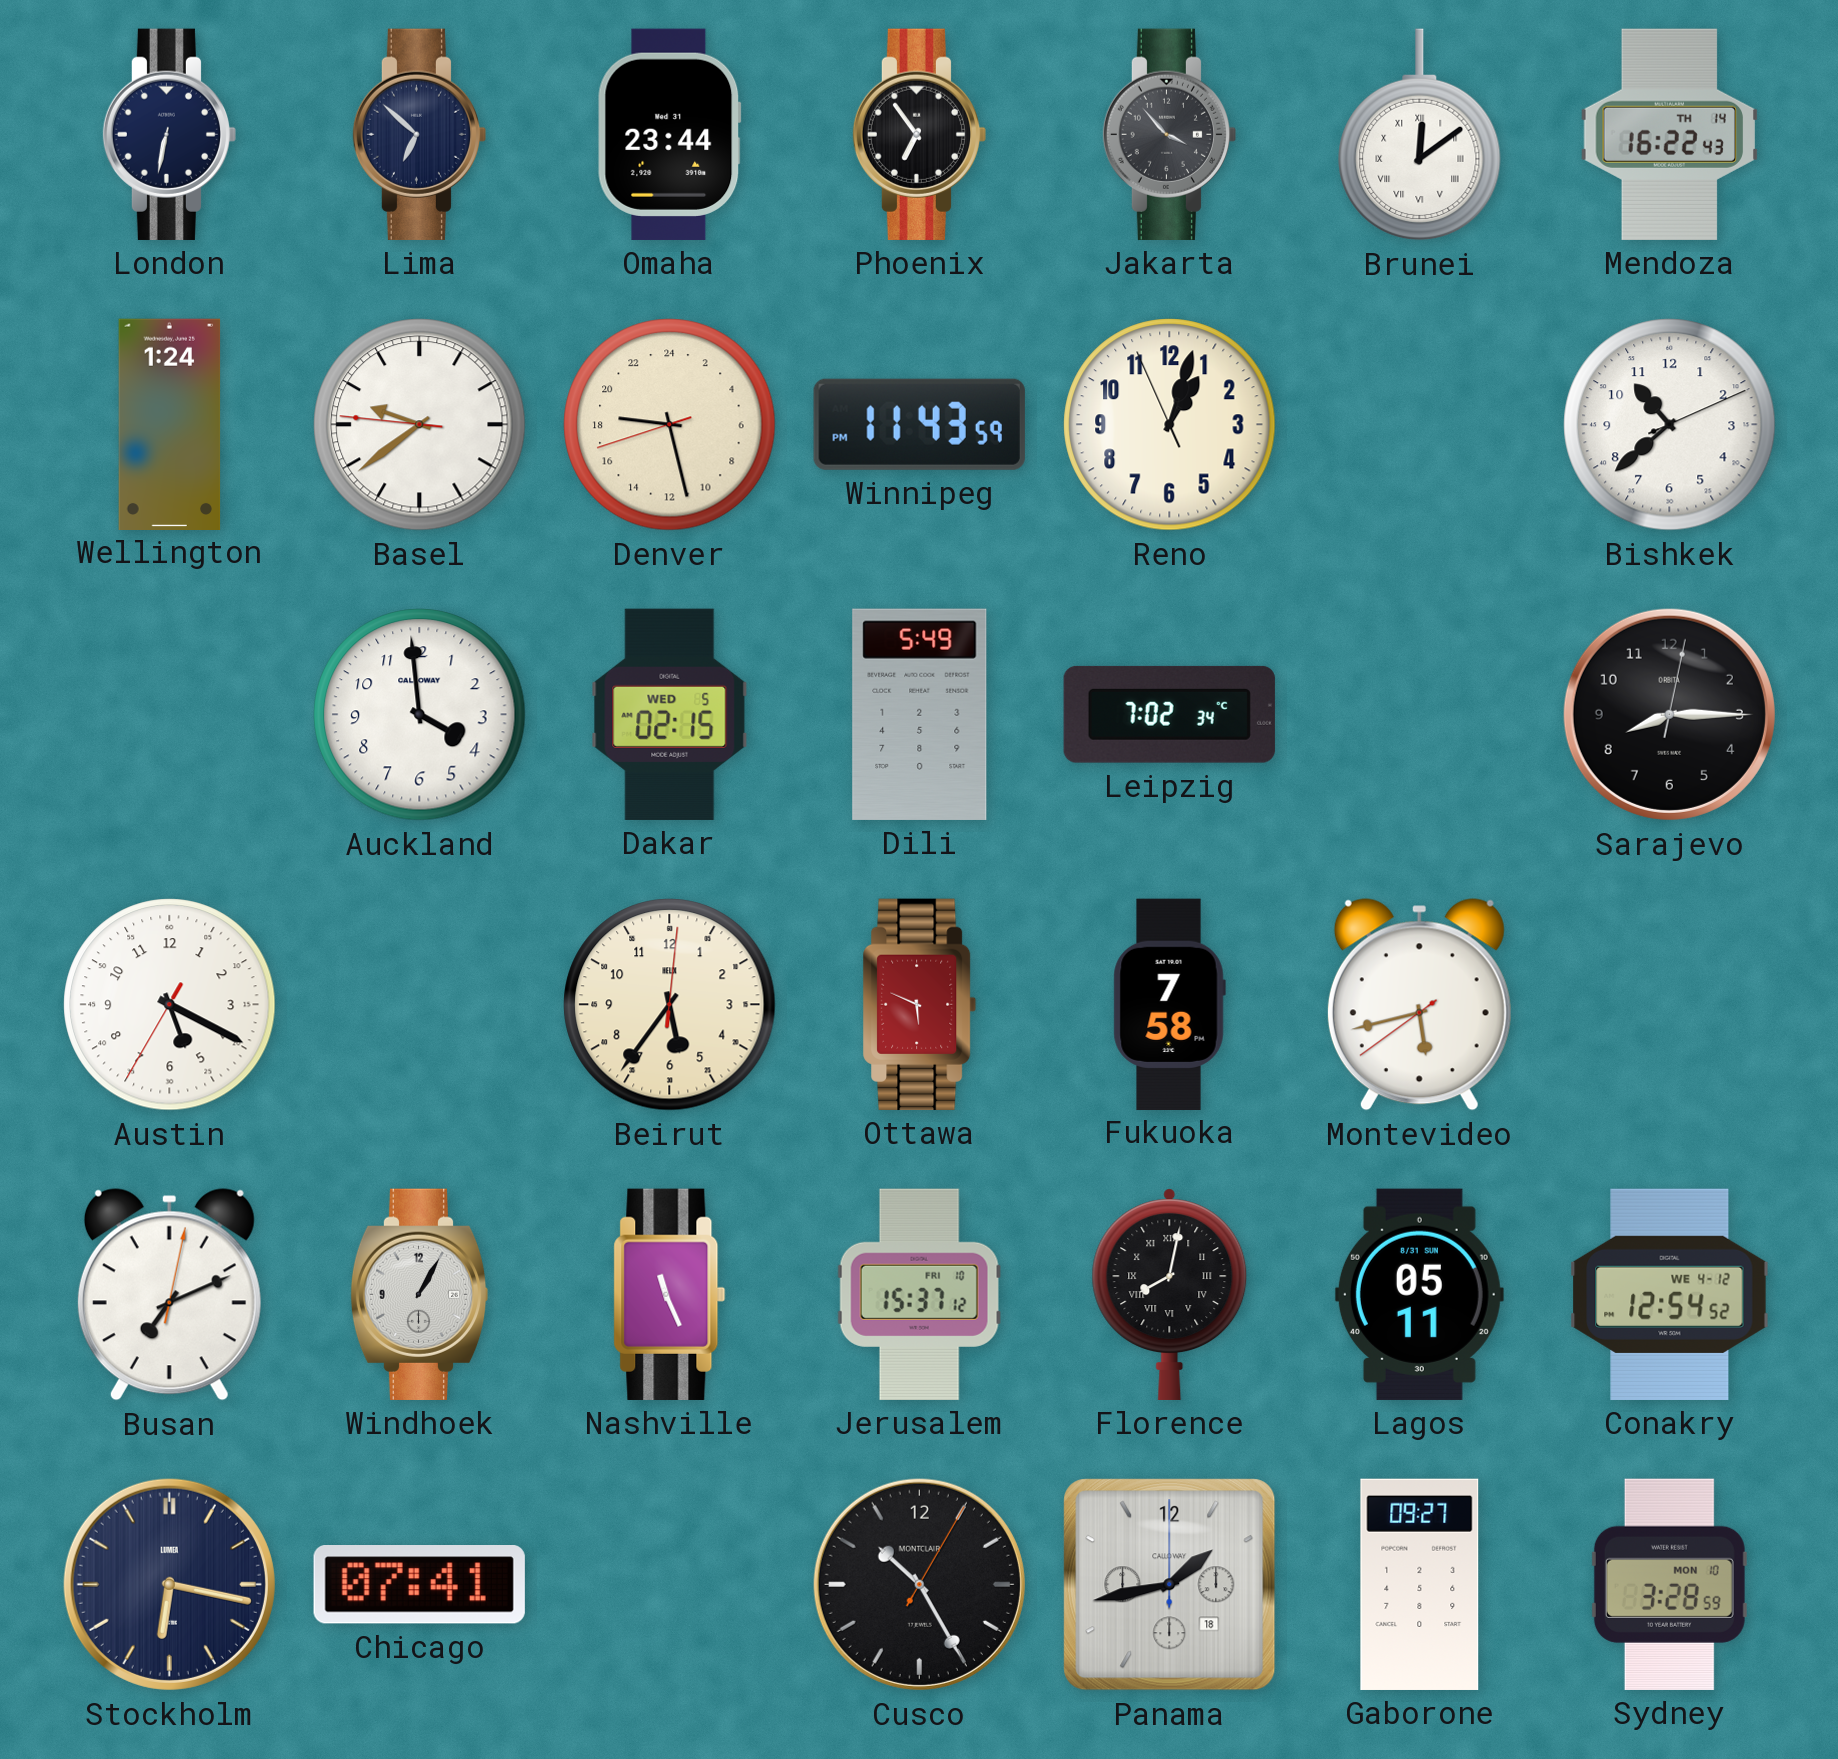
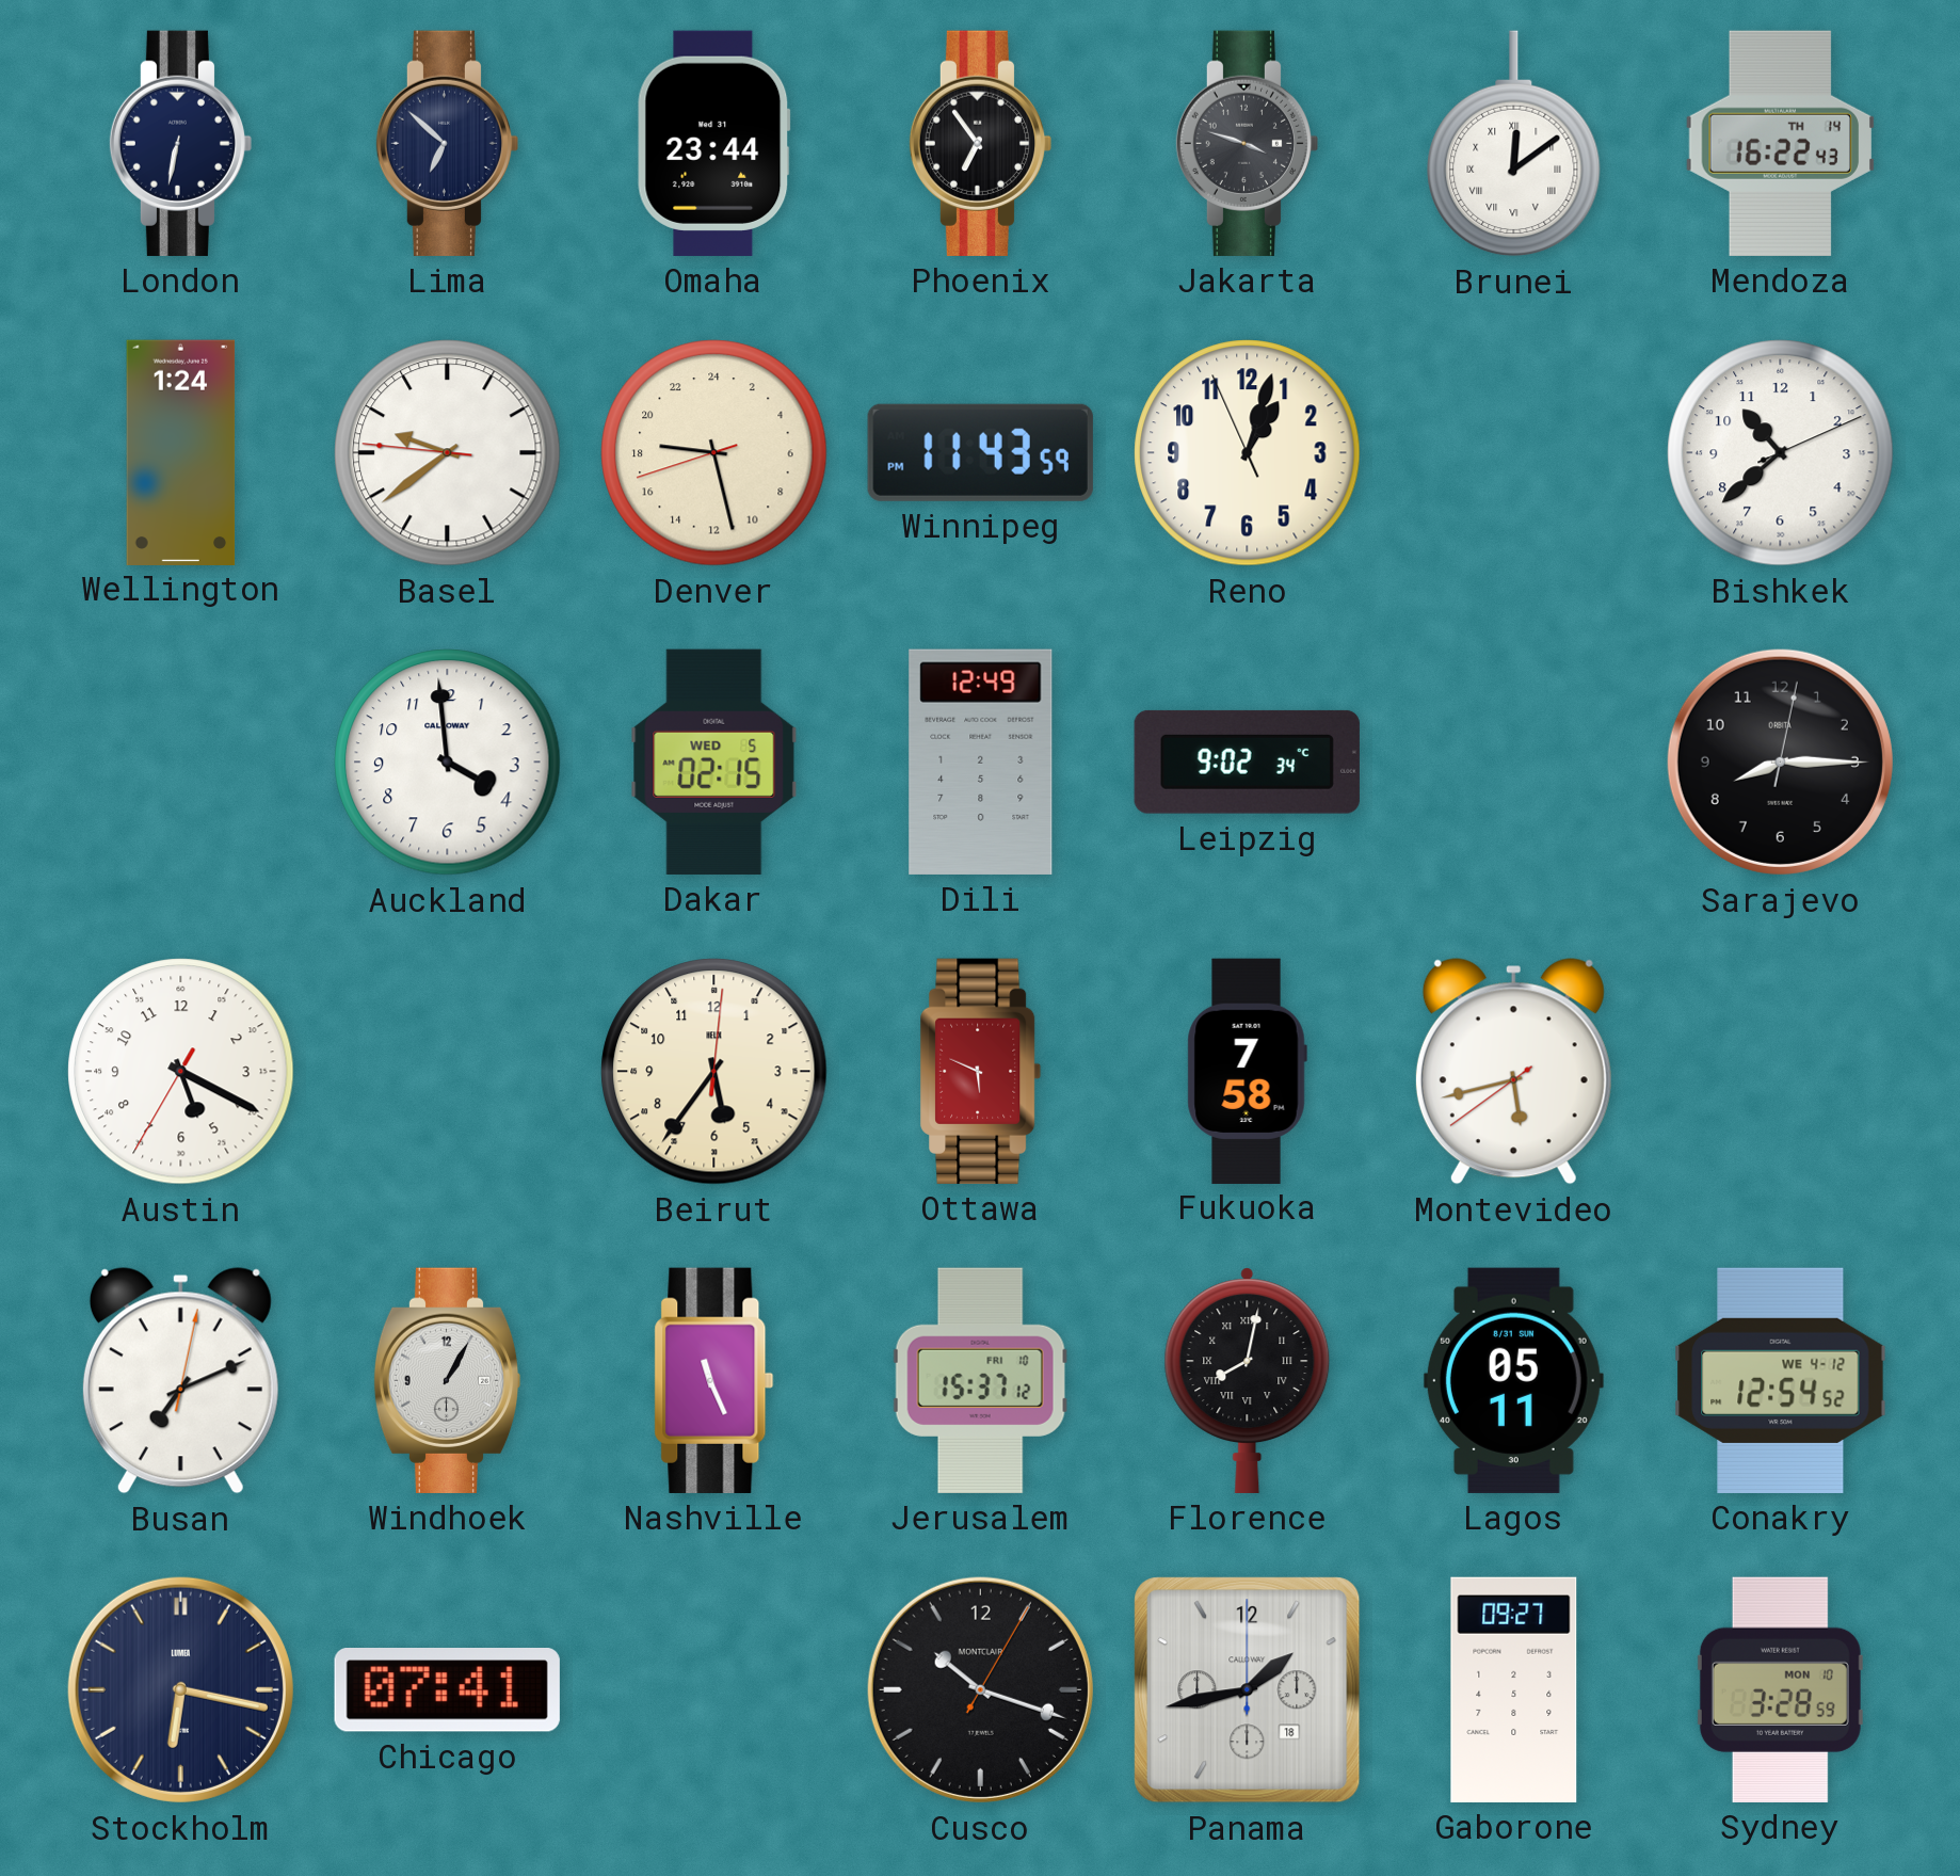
Jakarta: 3:53 -> 3:48 (1248, 143)
Dili: 5:49 -> 12:49 (981, 761)
Leipzig: 7:02 -> 9:02 (1247, 761)
Cusco: 10:25 -> 10:18 (980, 1689)
